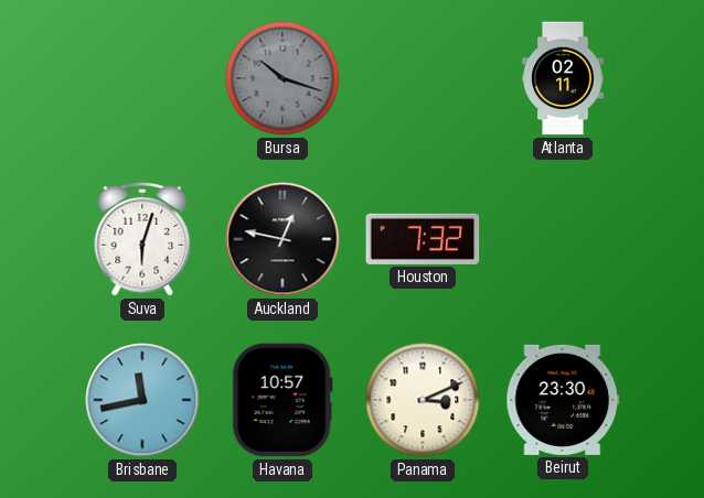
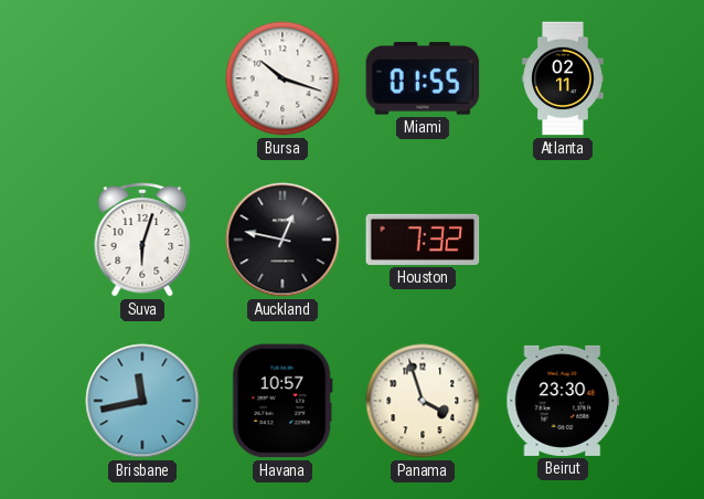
Bursa dial: grey -> white (282, 78)
Miami: none -> 01:55 (423, 78)
Panama: 3:11 -> 3:57 (423, 401)
